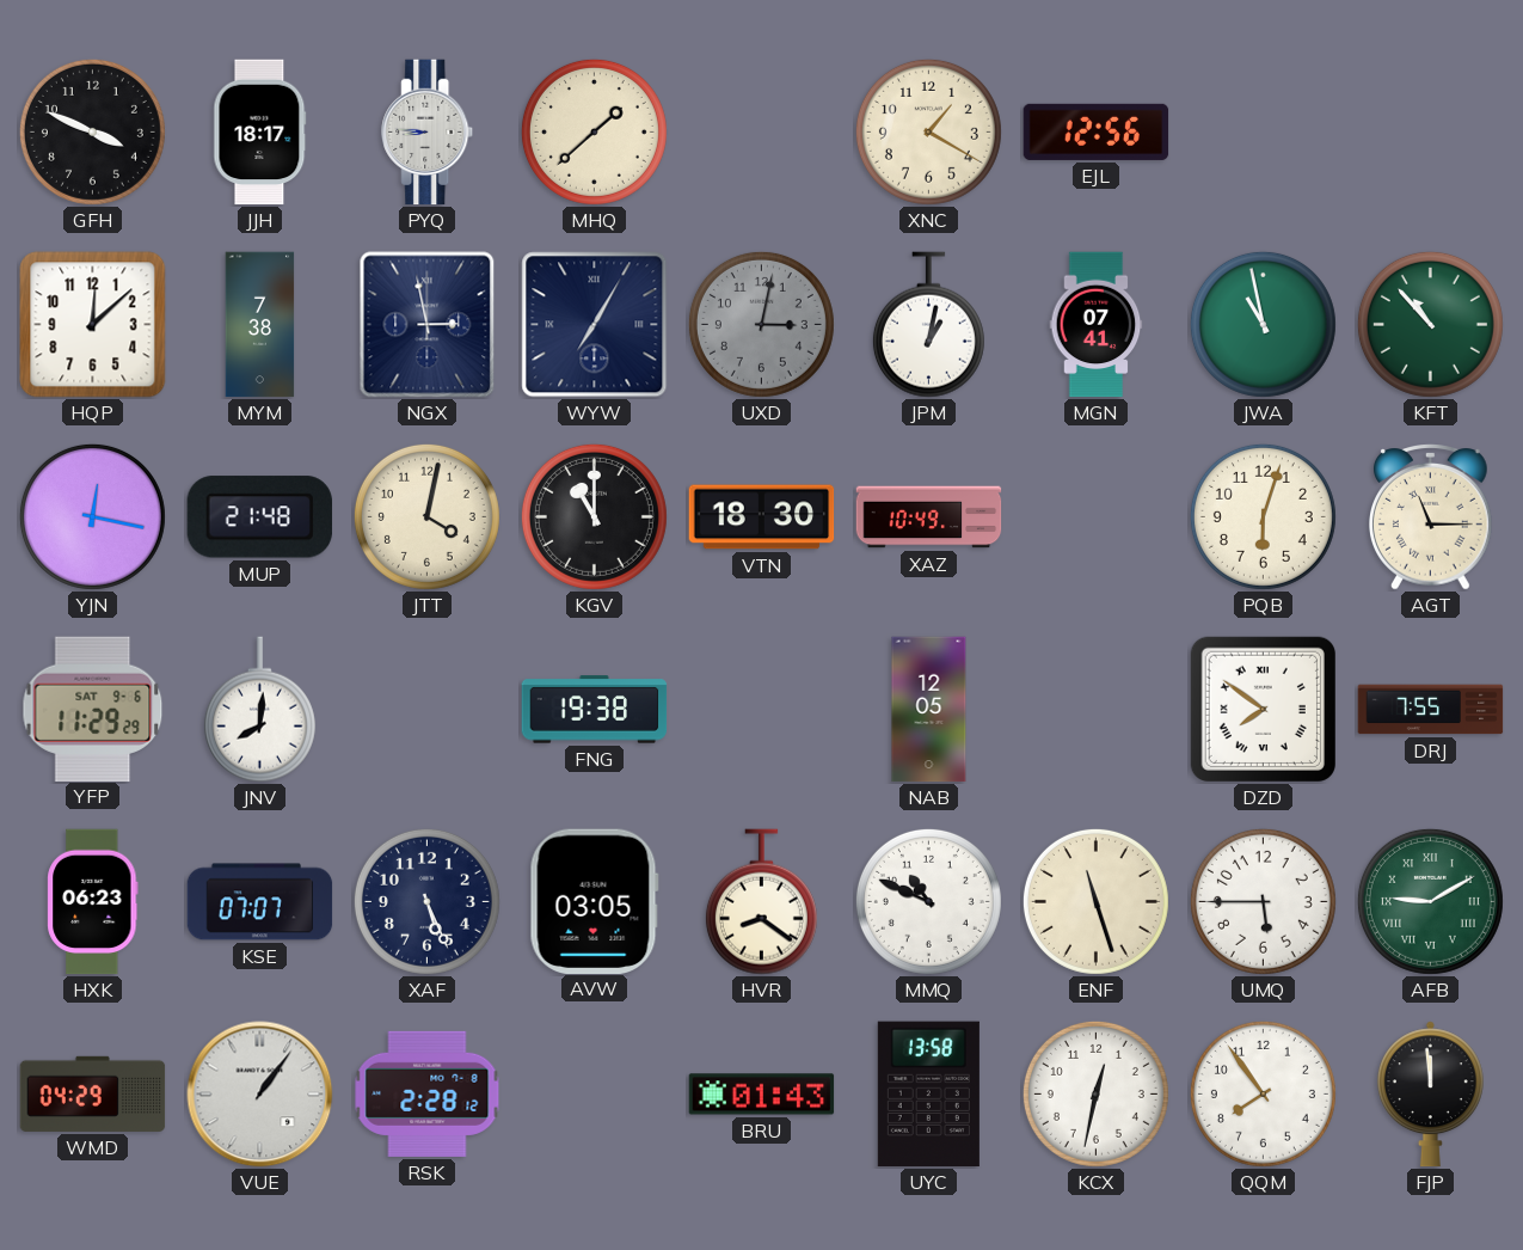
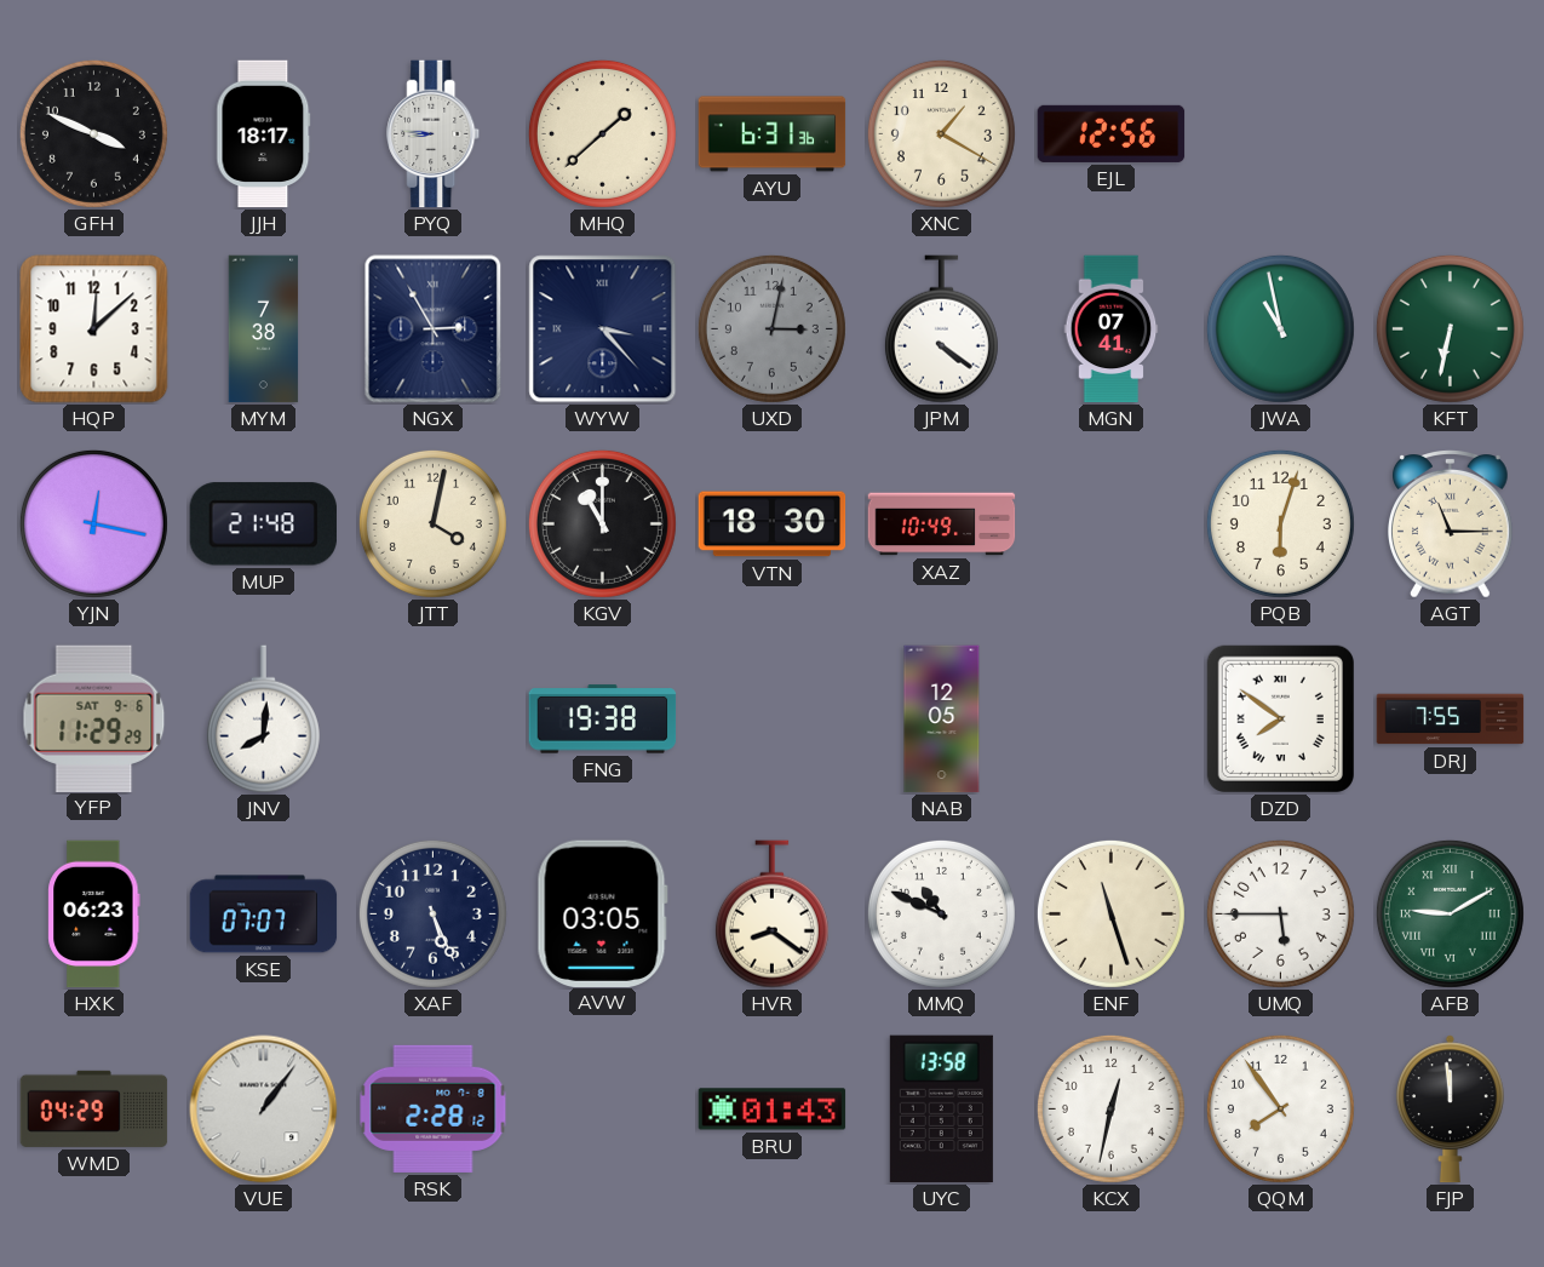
AYU: none -> 6:31 (773, 134)
NGX: 2:58 -> 2:55 (434, 329)
WYW: 7:05 -> 3:23 (603, 329)
JPM: 1:02 -> 4:21 (941, 329)
KFT: 10:53 -> 6:32 (1450, 328)
